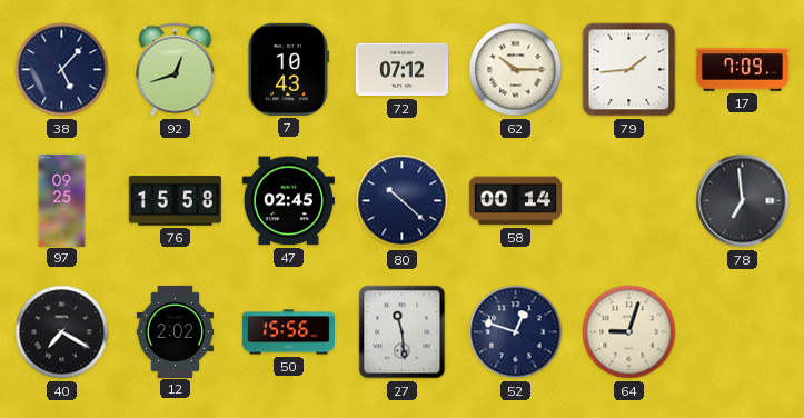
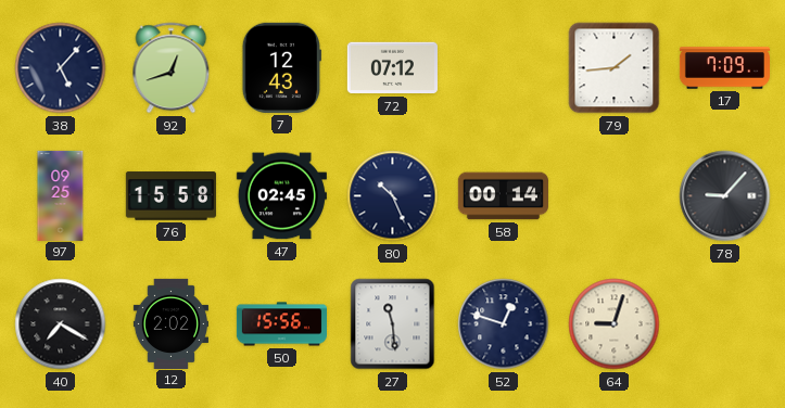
7: 10:43 -> 12:43 (281, 67)
62: 10:15 -> none (516, 70)
80: 10:22 -> 10:26 (393, 196)
78: 6:59 -> 9:07 (725, 196)
